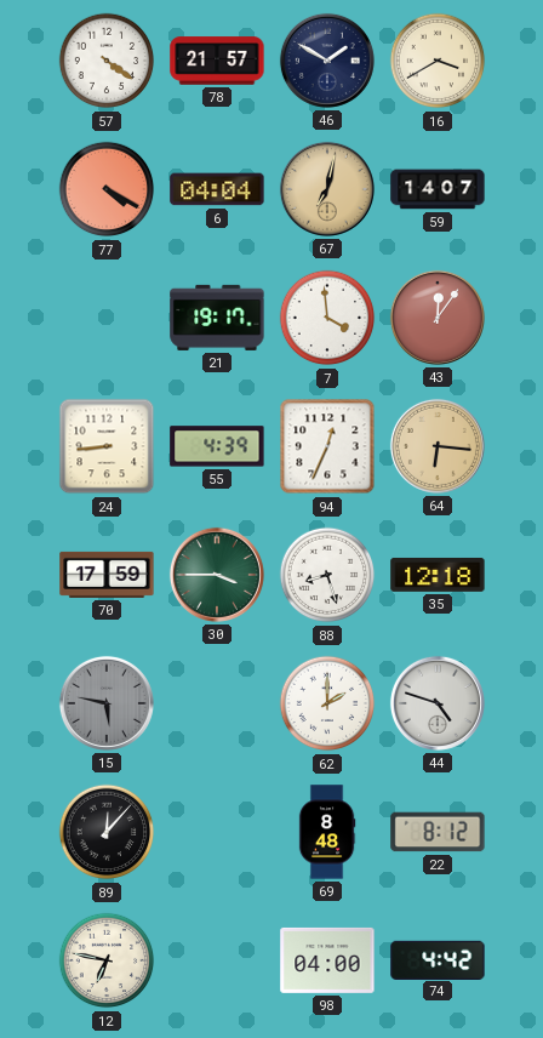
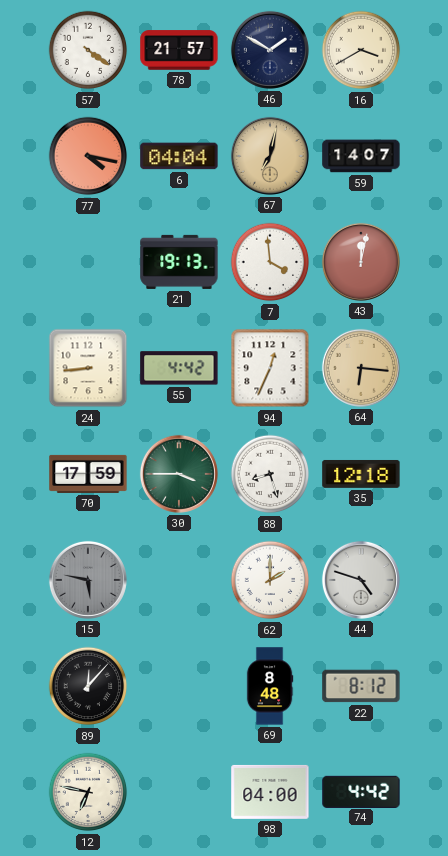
77: 4:20 -> 4:17 (88, 156)
21: 19:17 -> 19:13 (179, 262)
43: 12:06 -> 12:02 (361, 262)
55: 4:39 -> 4:42 (179, 368)
